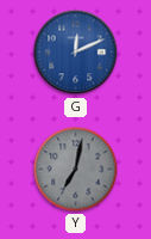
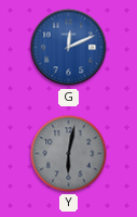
Y: 7:02 -> 6:02 (69, 154)
